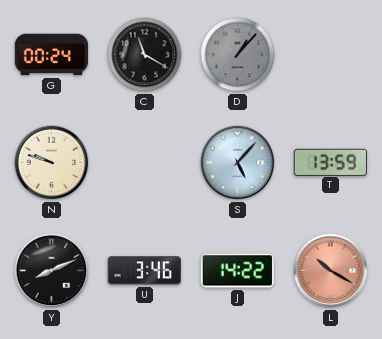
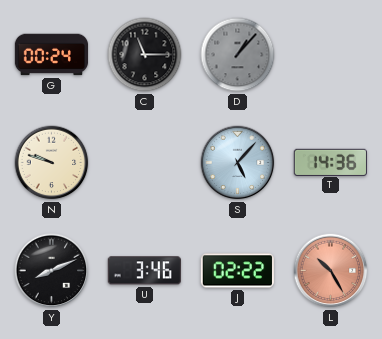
C: 11:20 -> 11:15 (145, 55)
T: 13:59 -> 14:36 (330, 162)
J: 14:22 -> 02:22 (237, 271)
L: 10:20 -> 10:25 (331, 271)
